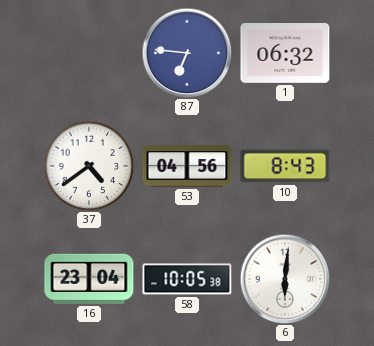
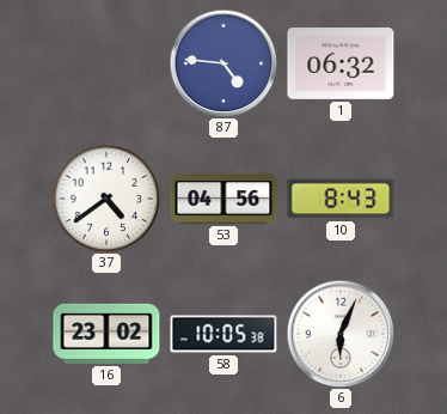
87: 6:46 -> 4:46 (223, 63)
16: 23:04 -> 23:02 (106, 334)
6: 6:01 -> 6:04 (341, 334)
